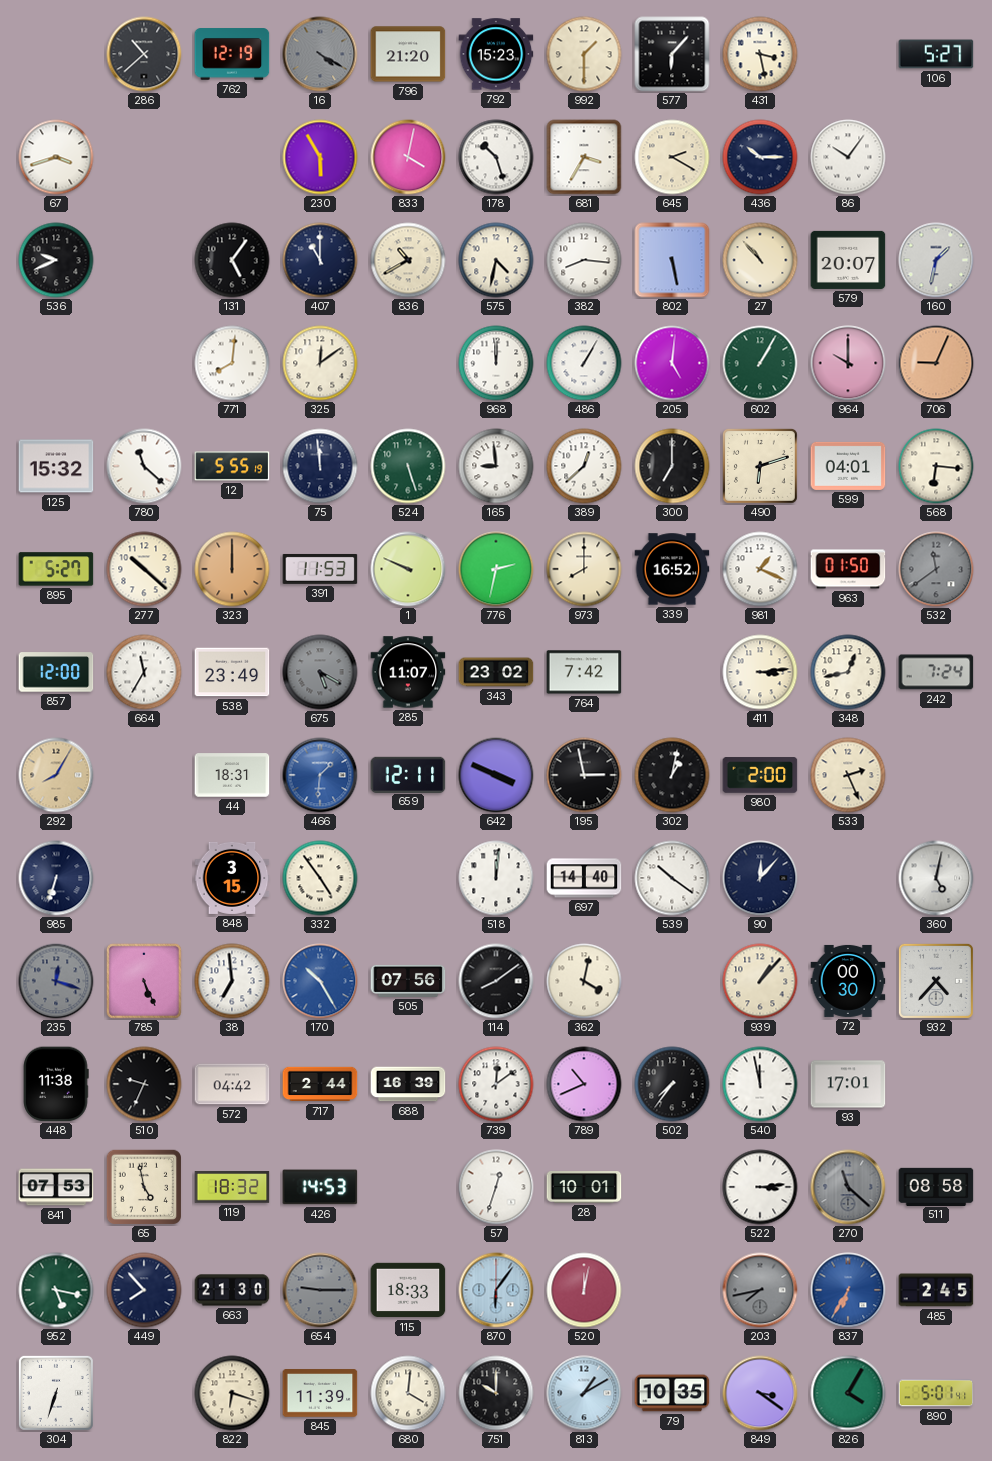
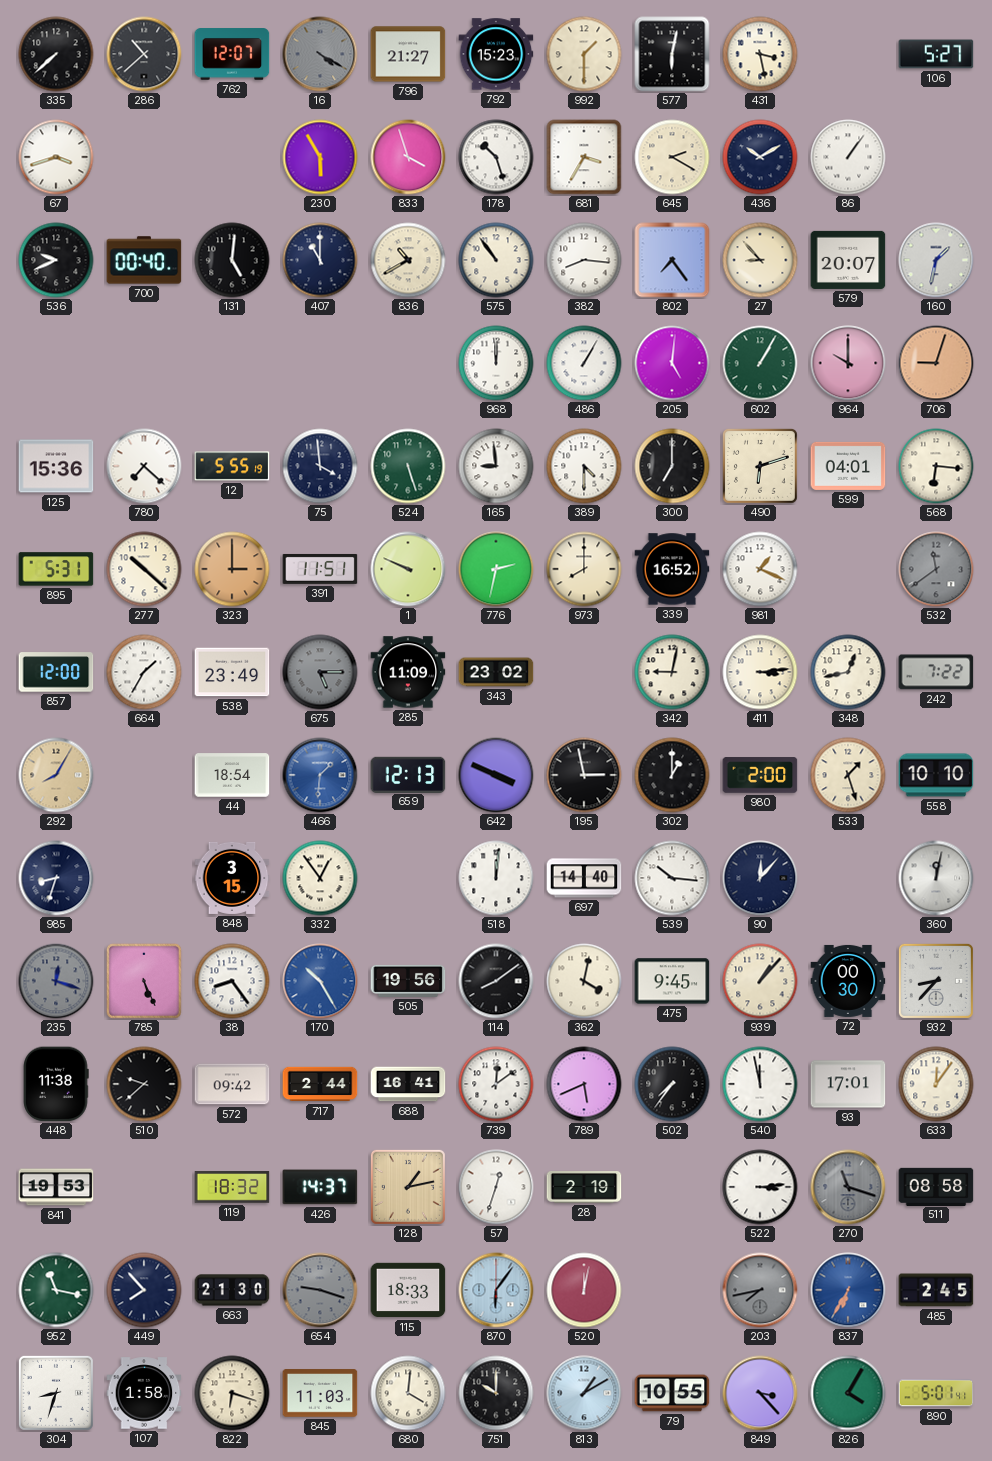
335: none -> 7:38 (56, 54)
762: 12:19 -> 12:07 (232, 54)
796: 21:20 -> 21:27 (408, 54)
577: 6:07 -> 6:02 (672, 54)
833: 4:02 -> 3:57 (408, 157)
436: 10:15 -> 10:10 (760, 157)
86: 10:06 -> 1:06 (848, 157)
700: none -> 00:40 (144, 260)
131: 5:06 -> 5:01 (232, 260)
575: 4:32 -> 10:54 (496, 260)
802: 5:28 -> 7:24 (672, 260)
27: 10:53 -> 8:53 (760, 260)
771: 8:01 -> none (232, 363)
325: 12:09 -> none (320, 363)
706: 9:04 -> 9:03 (936, 363)
125: 15:32 -> 15:36 (56, 466)
780: 11:22 -> 7:22 (144, 466)
75: 11:59 -> 3:59 (320, 466)
389: 12:38 -> 4:30 (584, 466)
895: 5:27 -> 5:31 (56, 569)
323: 12:00 -> 3:00 (232, 569)
391: 11:53 -> 11:51 (320, 569)
963: 01:50 -> none (848, 569)
664: 11:35 -> 1:35 (144, 672)
675: 5:20 -> 5:15 (320, 672)
285: 11:07 -> 11:09 (408, 672)
764: 7:42 -> none (584, 672)
342: none -> 9:02 (672, 672)
242: 7:24 -> 7:22 (936, 672)
44: 18:31 -> 18:54 (232, 775)
659: 12:11 -> 12:13 (408, 774)
302: 1:02 -> 1:00 (672, 775)
533: 2:26 -> 1:27 (848, 775)
558: none -> 10:10 (936, 775)
985: 6:33 -> 8:33 (56, 878)
332: 4:54 -> 12:54 (320, 878)
539: 10:21 -> 10:16 (672, 878)
360: 5:02 -> 12:02 (936, 878)
38: 6:59 -> 8:24 (232, 981)
505: 07:56 -> 19:56 (408, 981)
475: none -> 9:45 (672, 981)
932: 4:37 -> 8:37 (936, 981)
510: 9:34 -> 9:38 (144, 1084)
572: 04:42 -> 09:42 (232, 1084)
688: 16:39 -> 16:41 (408, 1084)
789: 10:41 -> 5:41 (584, 1084)
633: none -> 12:06 (936, 1084)
841: 07:53 -> 19:53 (56, 1187)
65: 4:58 -> none (144, 1187)
426: 14:53 -> 14:37 (320, 1187)
128: none -> 1:13 (408, 1187)
28: 10:01 -> 2:19 (584, 1187)
270: 11:22 -> 11:18 (848, 1187)
952: 5:17 -> 11:17 (56, 1290)
654: 9:15 -> 9:18 (320, 1290)
304: 6:33 -> 8:33 (56, 1393)
107: none -> 1:58 (144, 1393)
845: 11:39 -> 11:03 (320, 1393)
79: 10:35 -> 10:55 (672, 1393)
849: 3:21 -> 3:23 (760, 1393)
